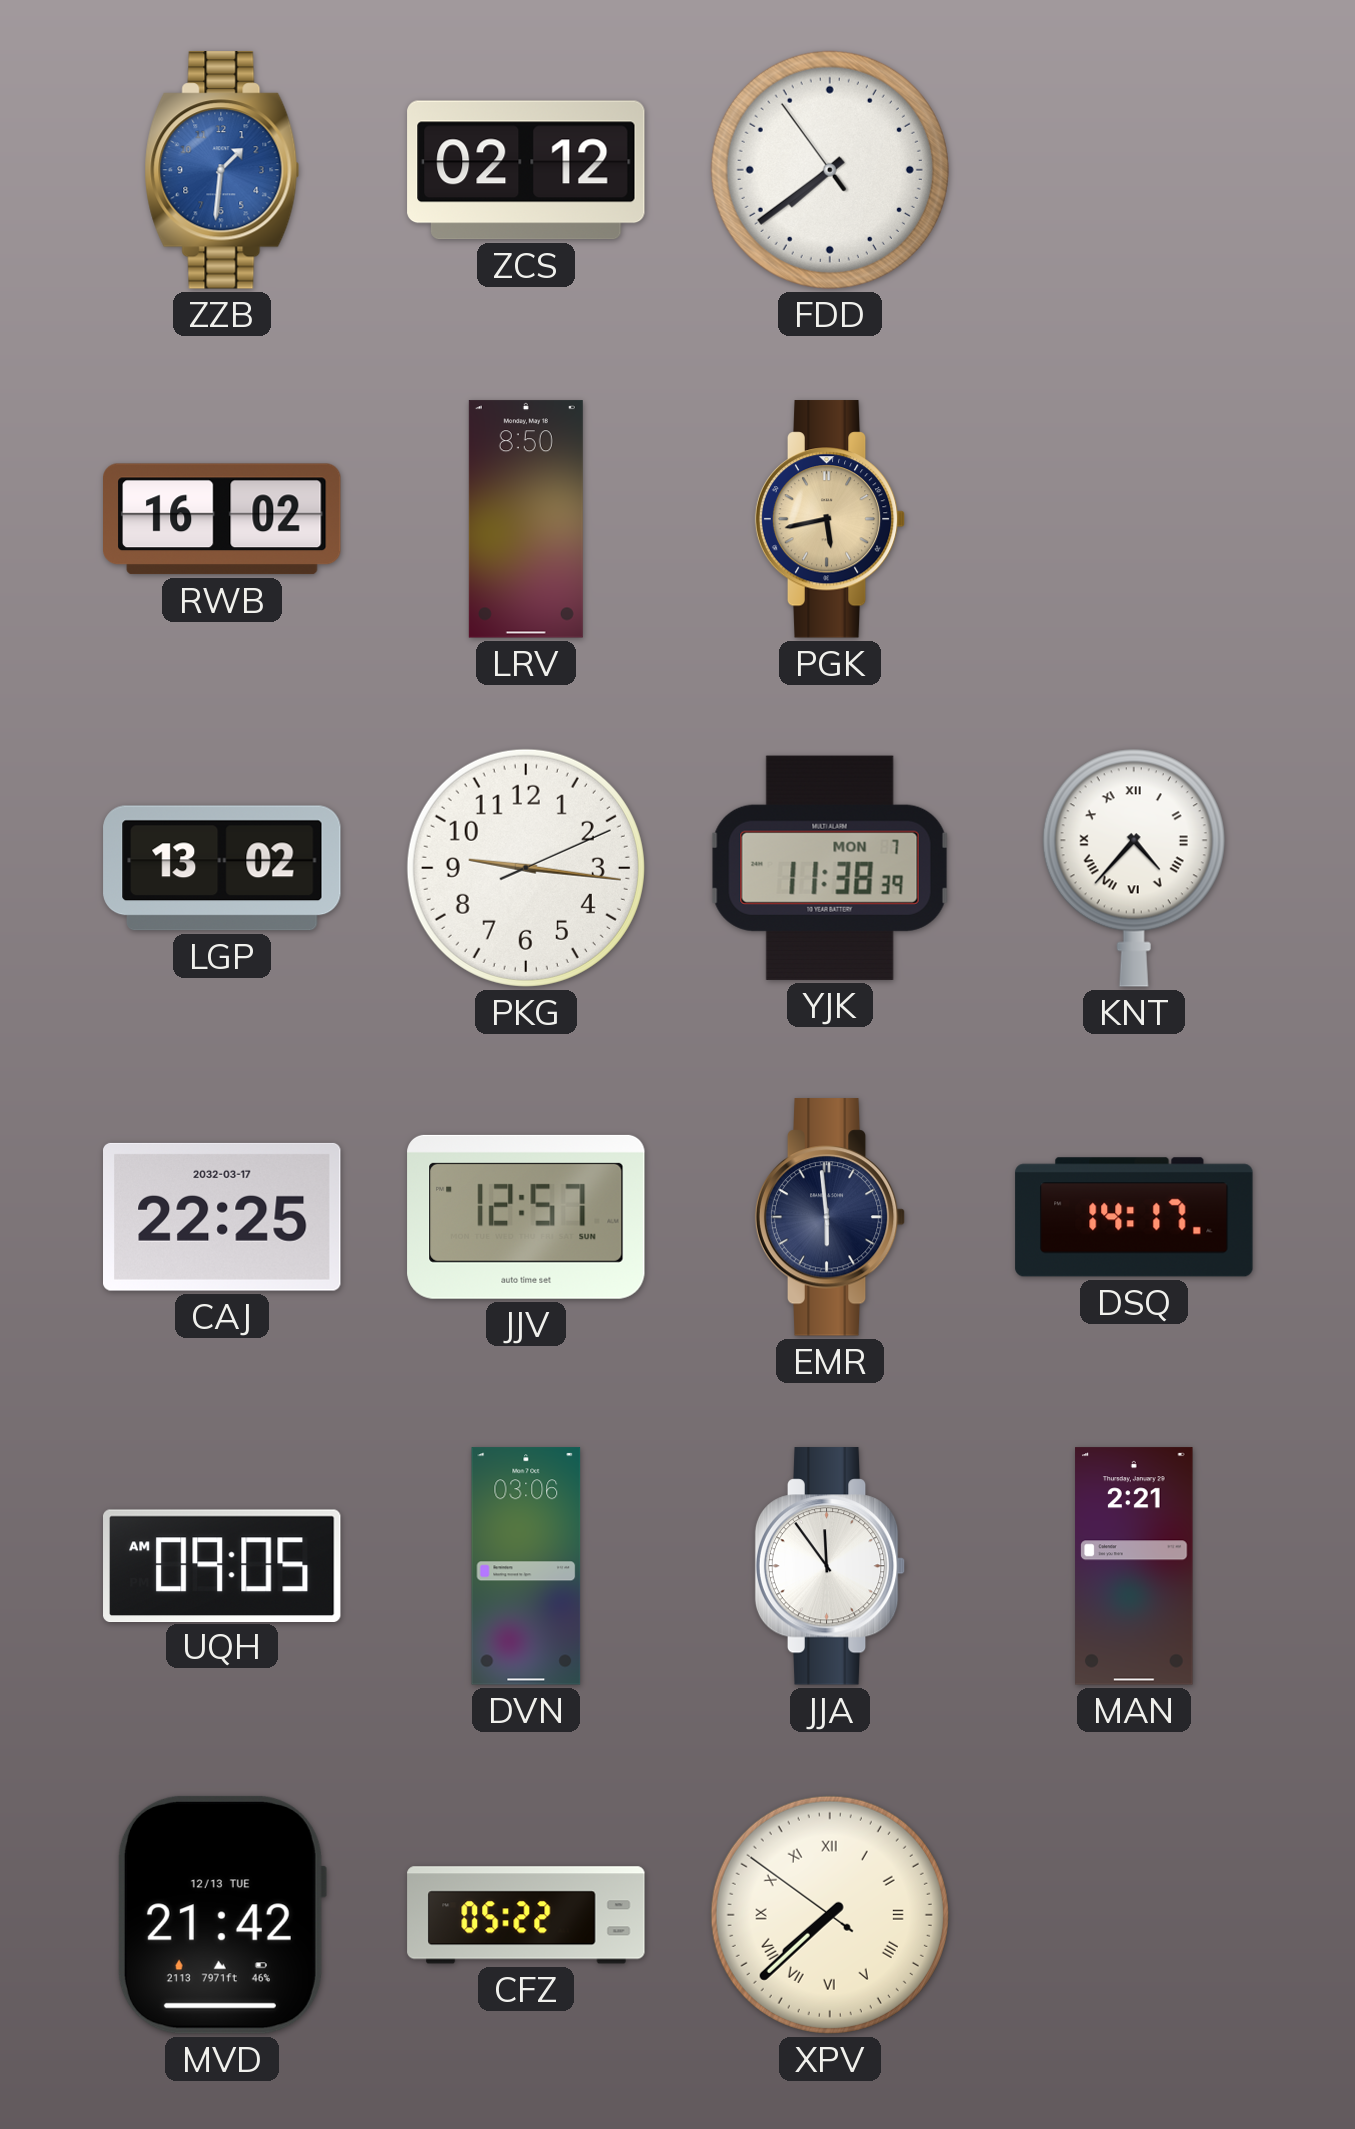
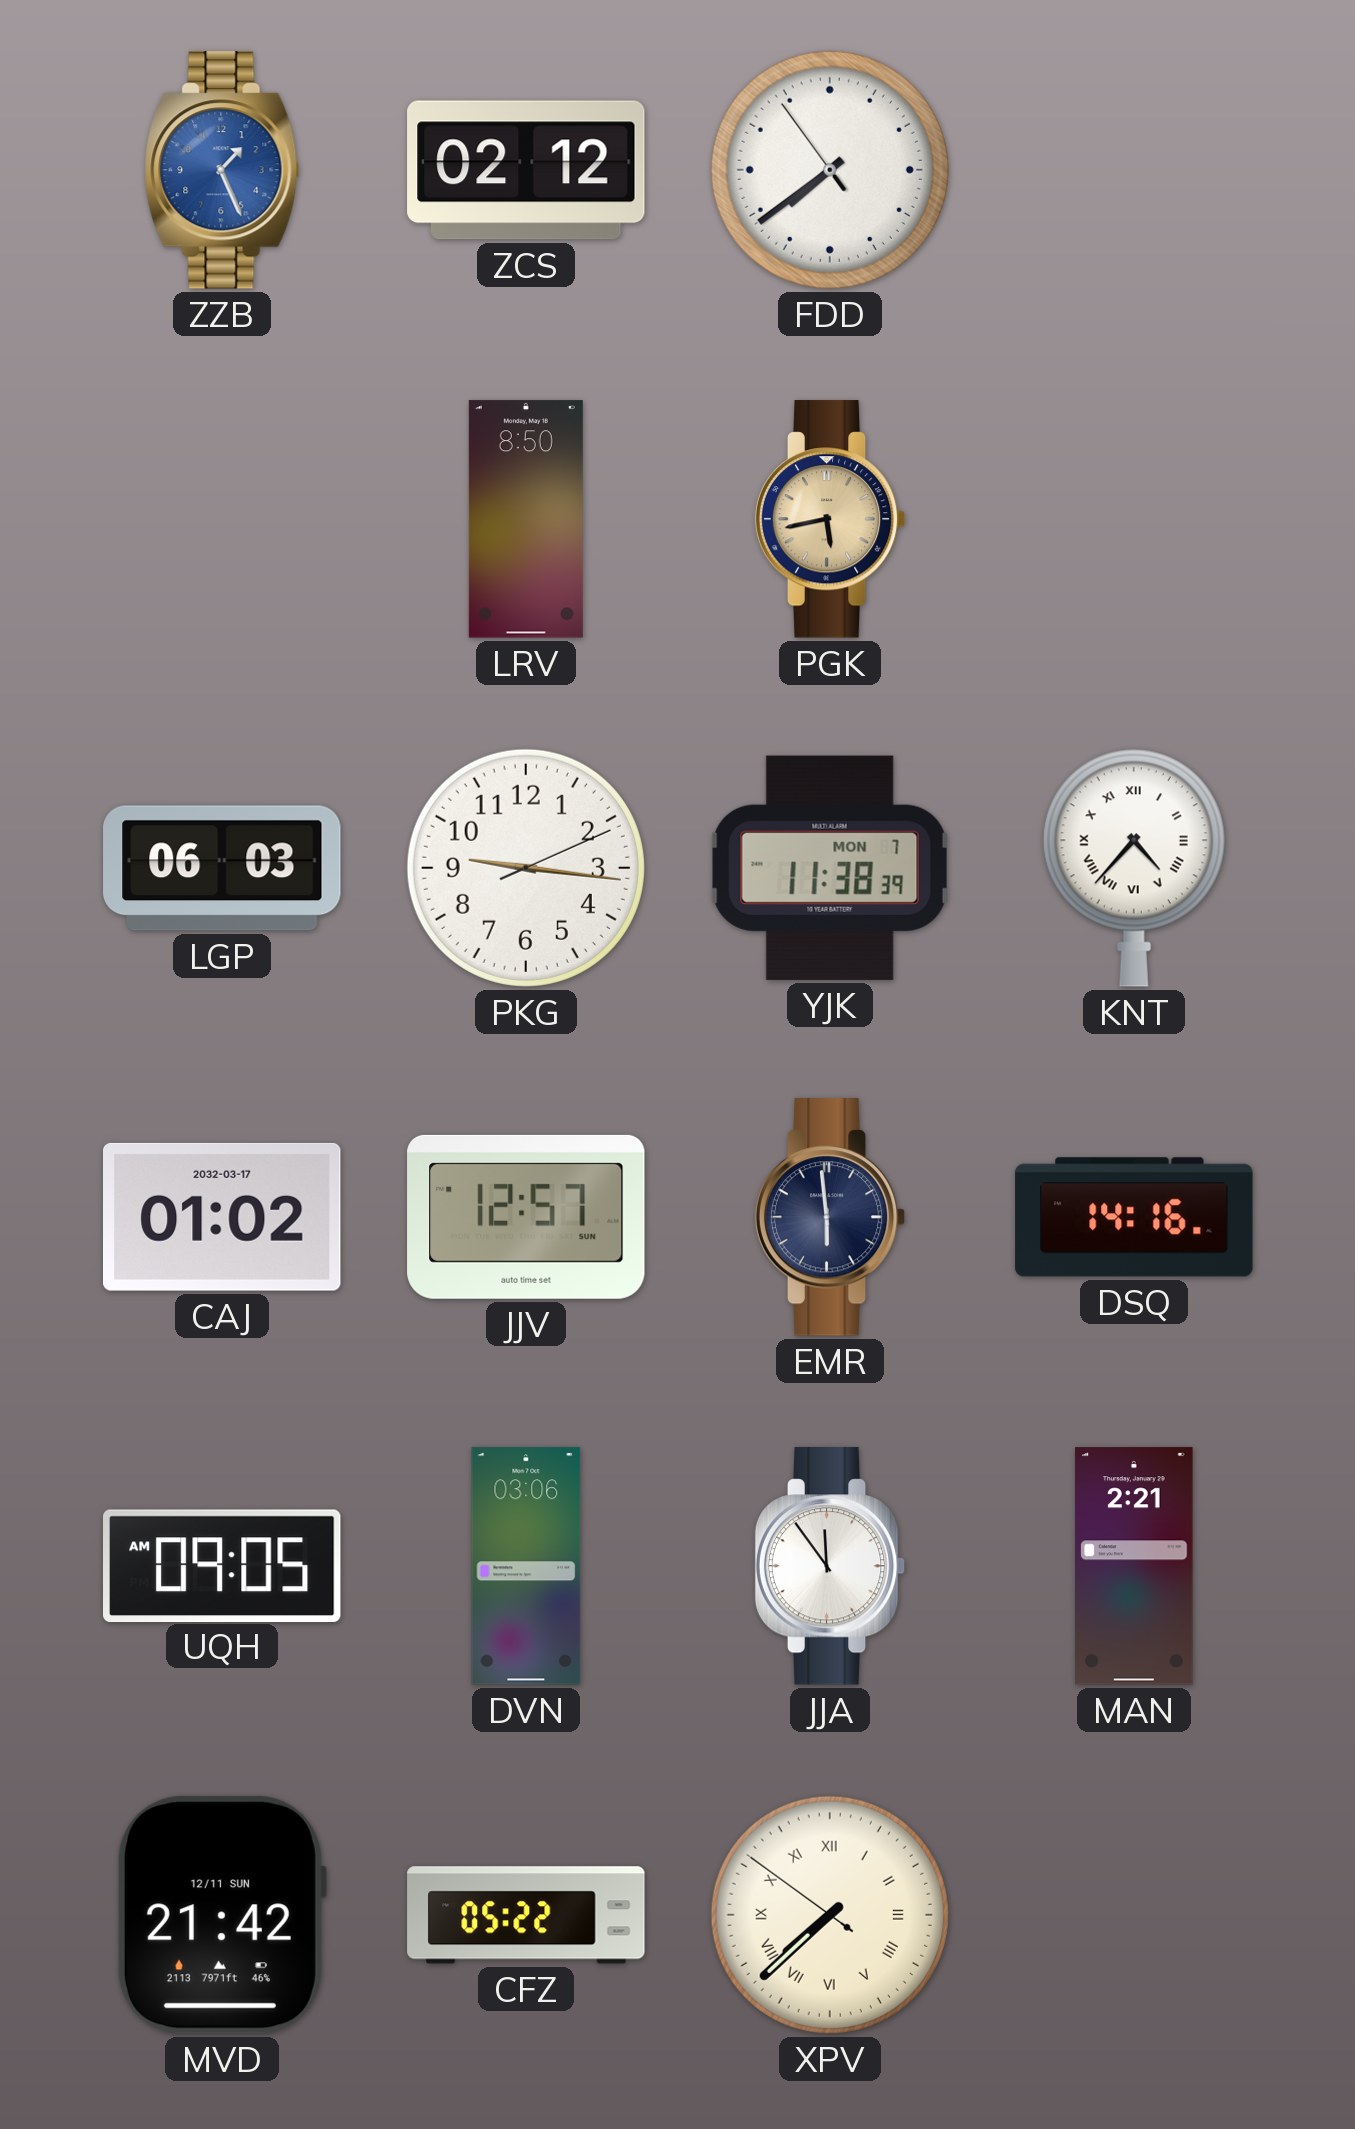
ZZB: 1:31 -> 1:26 (222, 170)
RWB: 16:02 -> none (223, 519)
LGP: 13:02 -> 06:03 (222, 868)
CAJ: 22:25 -> 01:02 (223, 1217)
DSQ: 14:17 -> 14:16 (1134, 1217)
MVD date: 12/13 TUE -> 12/11 SUN (221, 1915)
